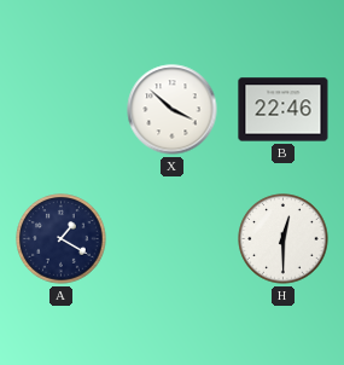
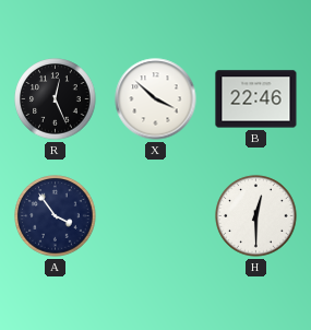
R: none -> 12:26 (56, 99)
A: 1:20 -> 3:54 (56, 216)
